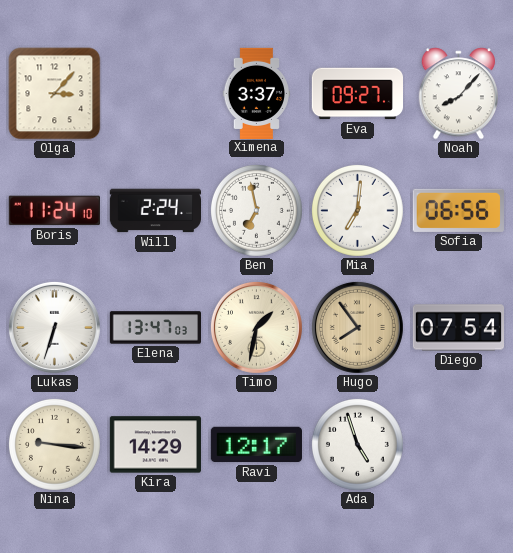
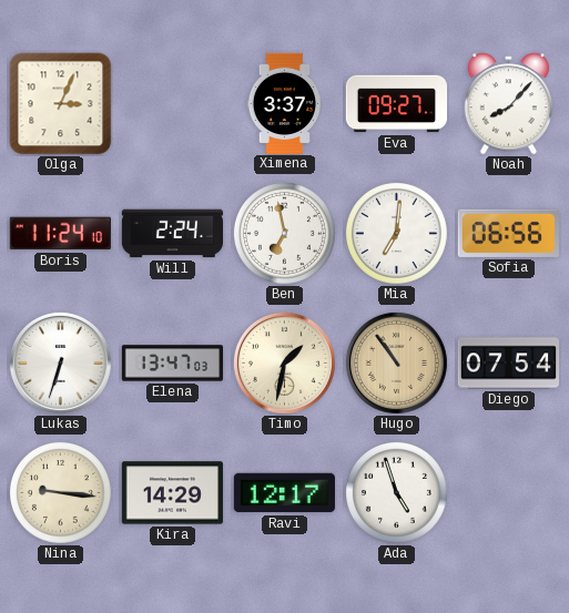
Olga: 3:07 -> 3:04 (61, 104)
Hugo: 7:54 -> 10:54 (396, 362)
